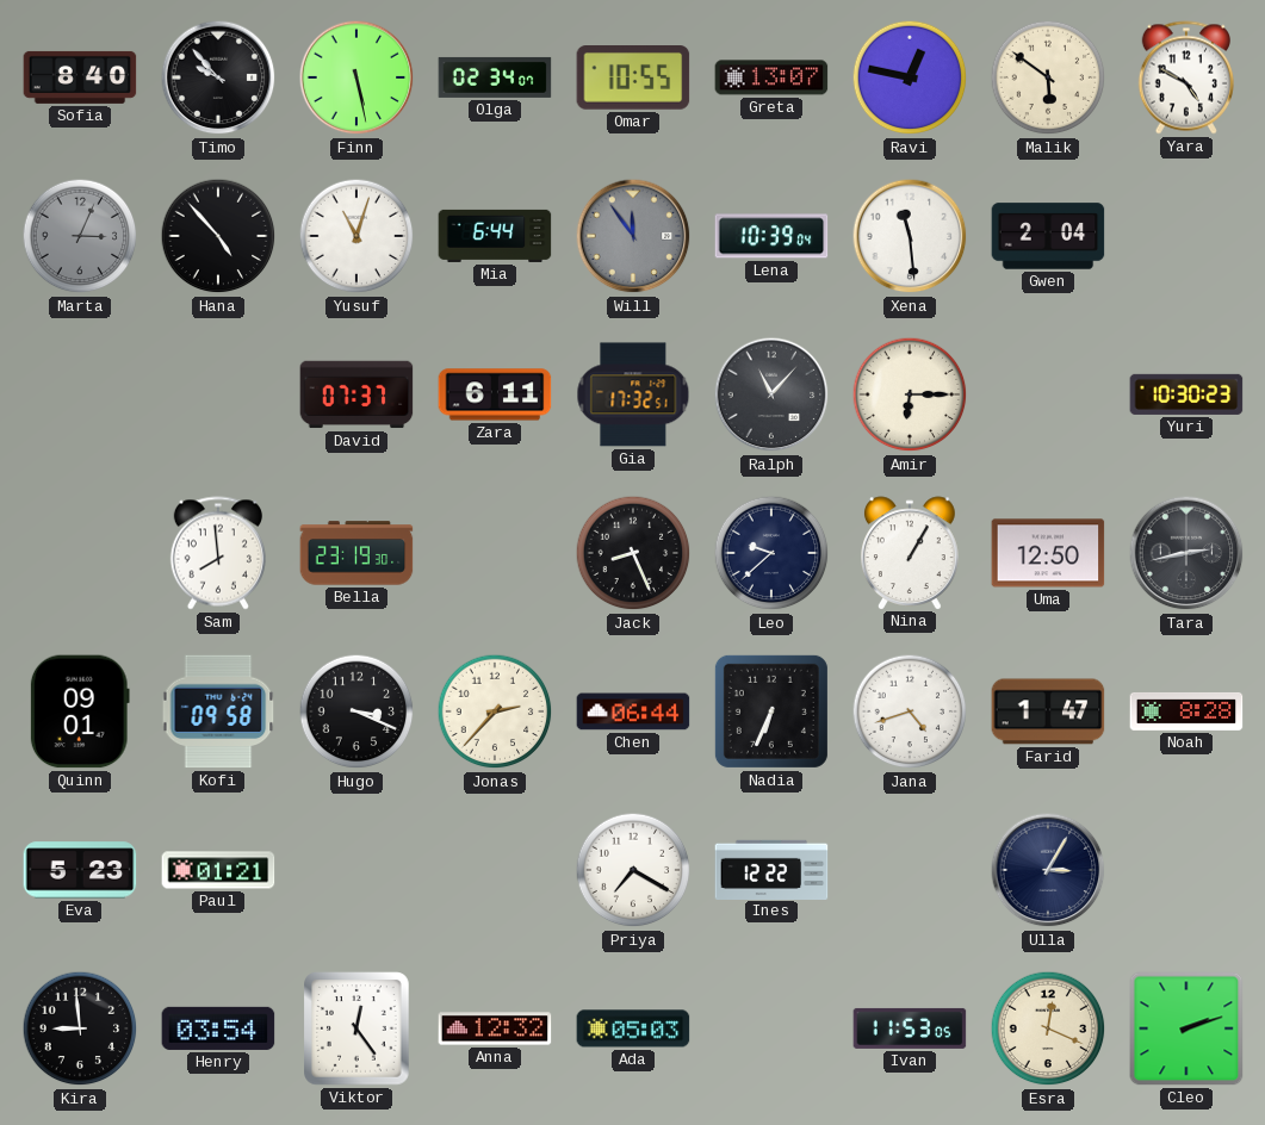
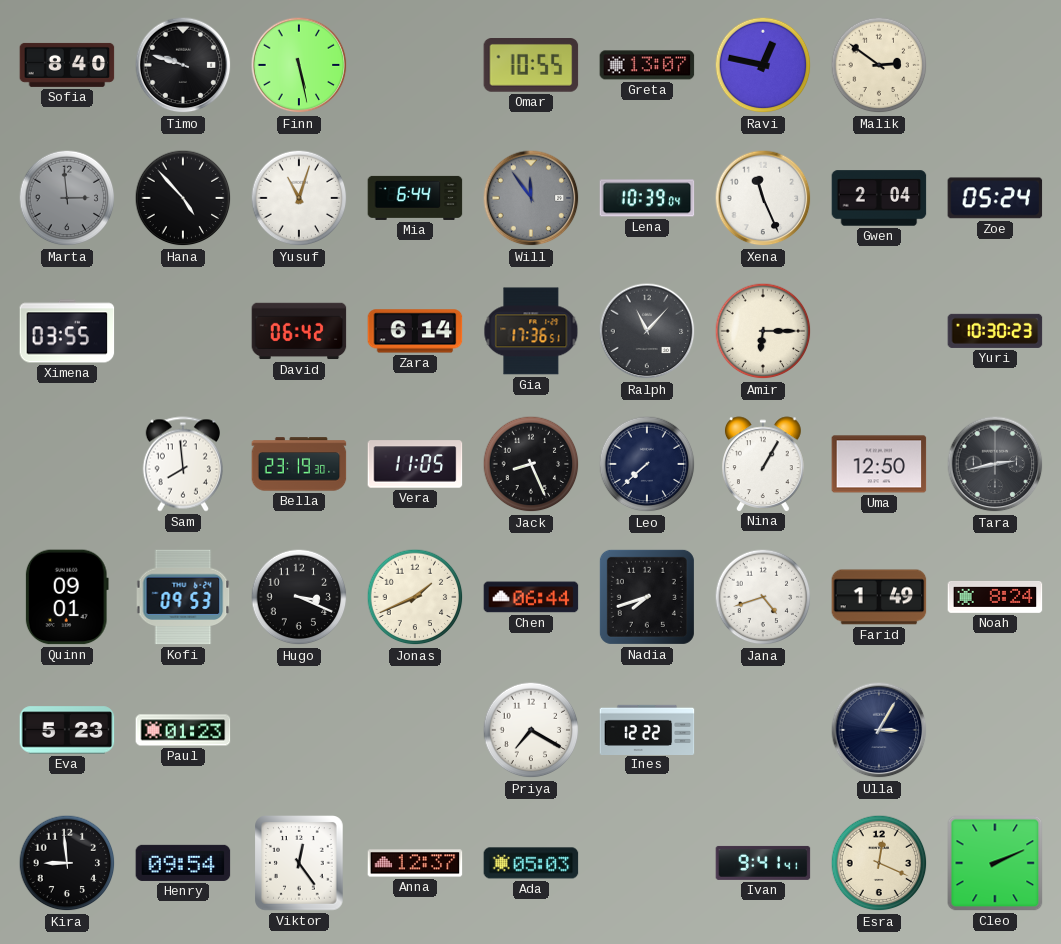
Timo: 9:53 -> 9:48 (183, 65)
Olga: 02:34 -> none (495, 77)
Malik: 5:51 -> 2:51 (879, 65)
Yara: 4:50 -> none (1186, 77)
Marta: 3:04 -> 2:59 (67, 198)
Xena: 11:29 -> 11:26 (763, 198)
Zoe: none -> 05:24 (995, 198)
Ximena: none -> 03:55 (67, 331)
David: 07:37 -> 06:42 (299, 331)
Zara: 6:11 -> 6:14 (415, 331)
Gia: 17:32 -> 17:36 (531, 331)
Vera: none -> 11:05 (415, 464)
Leo: 9:38 -> 7:38 (647, 464)
Kofi: 09:58 -> 09:53 (183, 597)
Jonas: 2:37 -> 1:41 (415, 597)
Nadia: 6:34 -> 7:42 (647, 597)
Farid: 1:47 -> 1:49 (879, 597)
Noah: 8:28 -> 8:24 (995, 597)
Paul: 01:21 -> 01:23 (183, 730)
Henry: 03:54 -> 09:54 (183, 863)
Anna: 12:32 -> 12:37 (415, 863)
Ivan: 11:53 -> 9:41 (763, 863)
Cleo: 2:12 -> 2:11 (995, 863)
